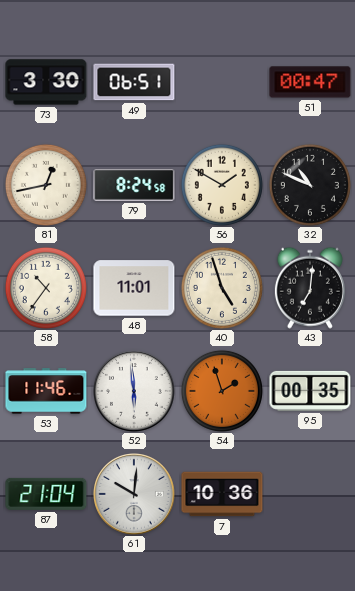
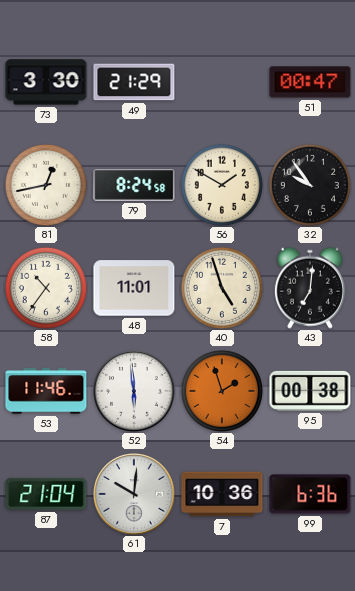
49: 06:51 -> 21:29 (134, 82)
32: 10:49 -> 9:54 (310, 185)
95: 00:35 -> 00:38 (310, 391)
99: none -> 6:36 (310, 494)
